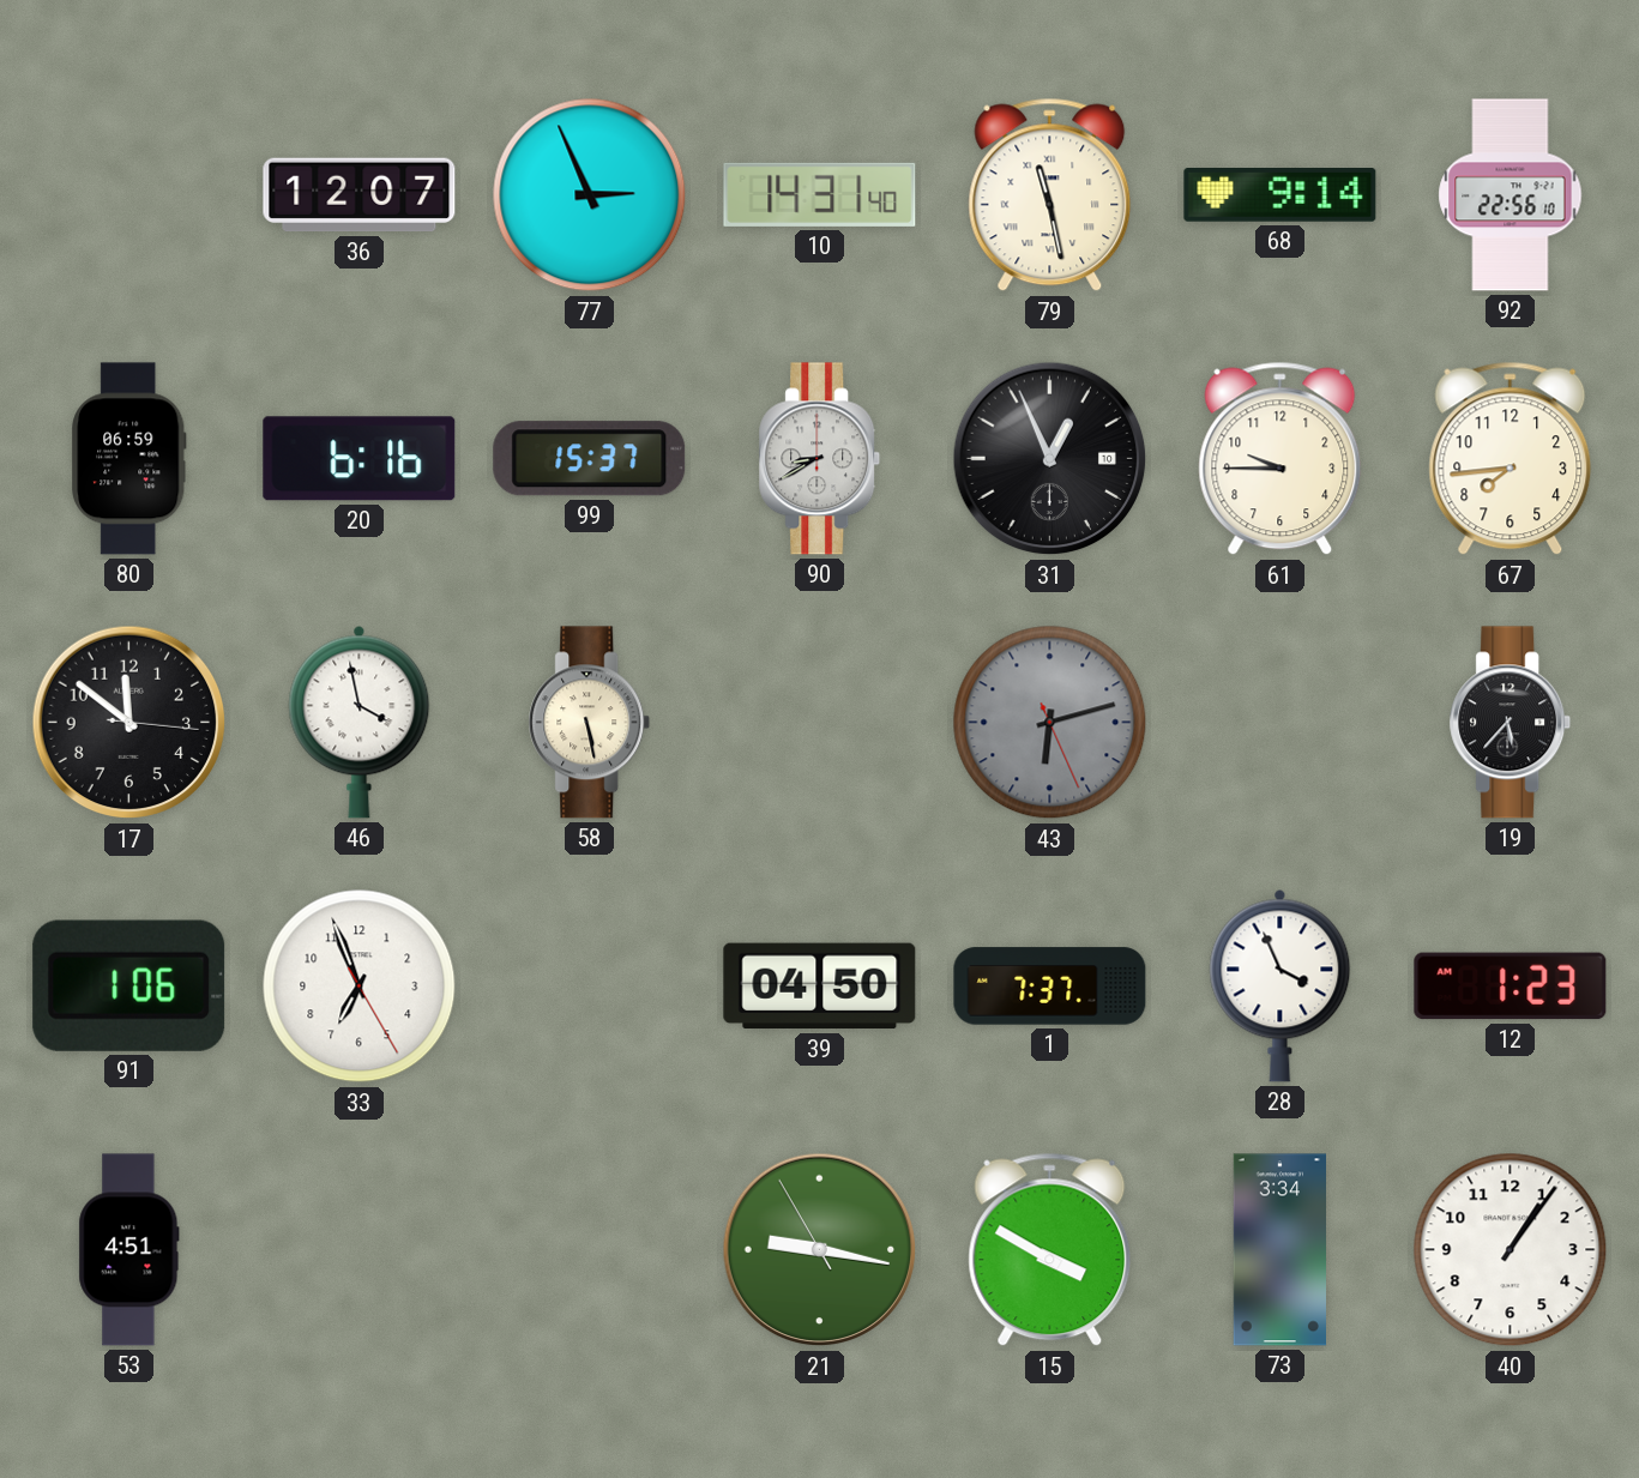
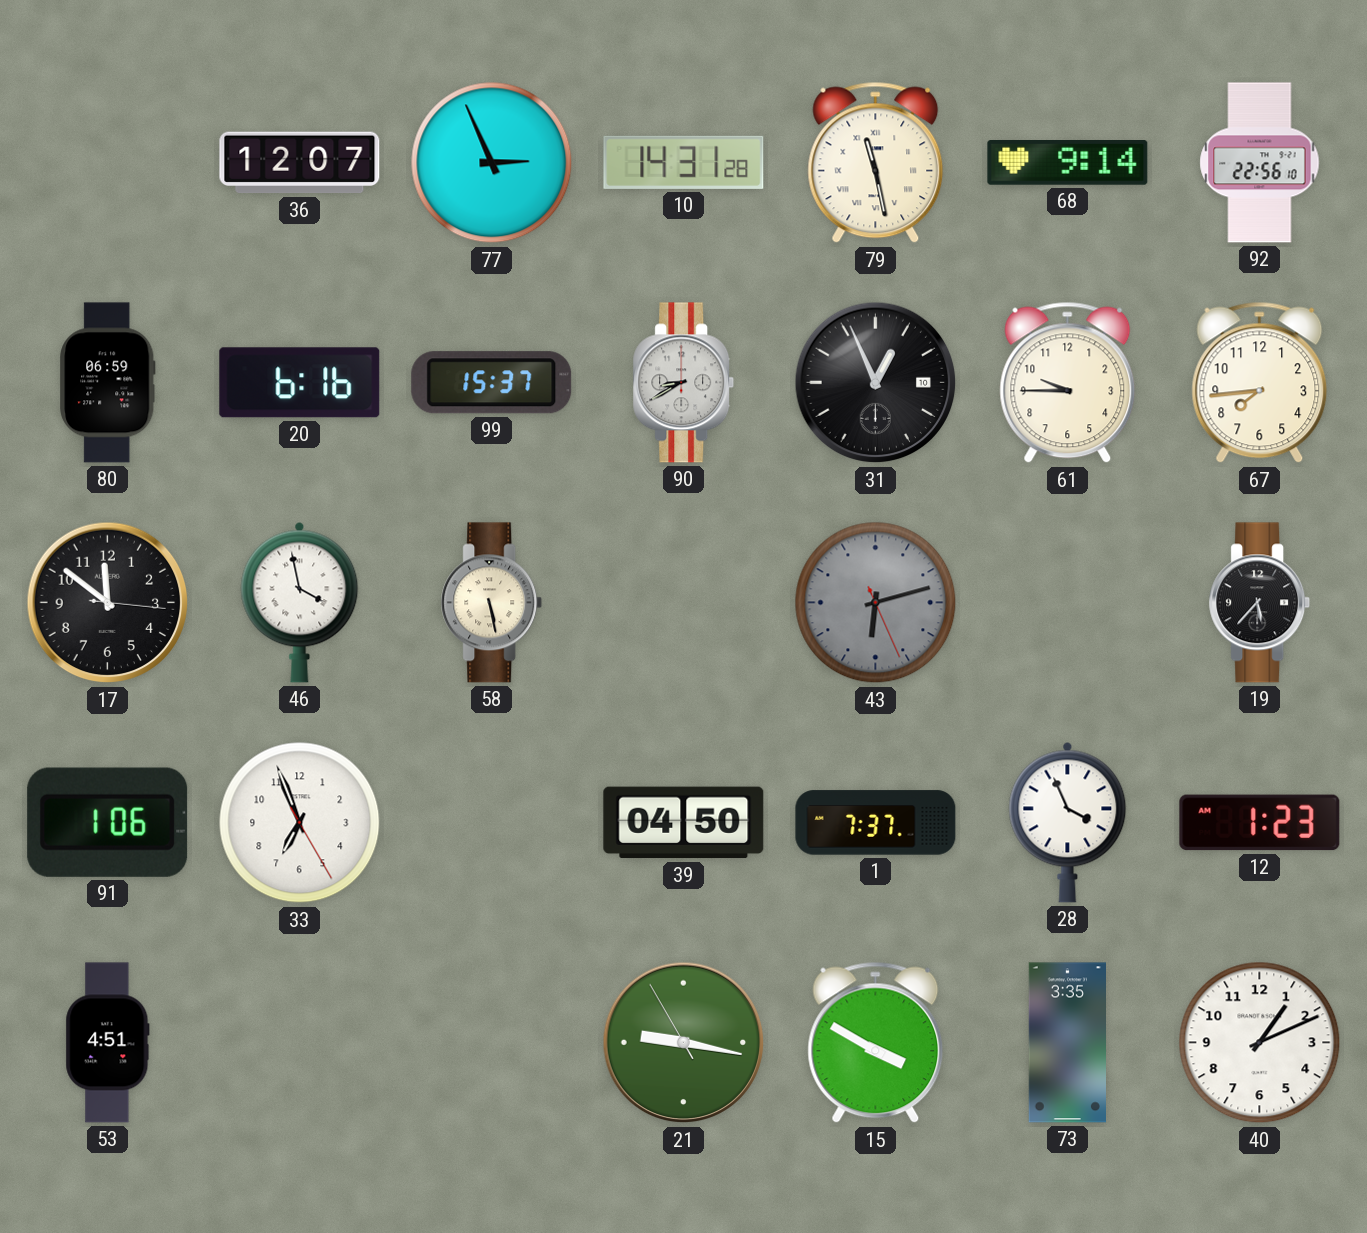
10: 14:31:40 -> 14:31:28 (684, 162)
73: 3:34 -> 3:35 (1067, 1043)
40: 1:06 -> 1:11 (1260, 1043)
